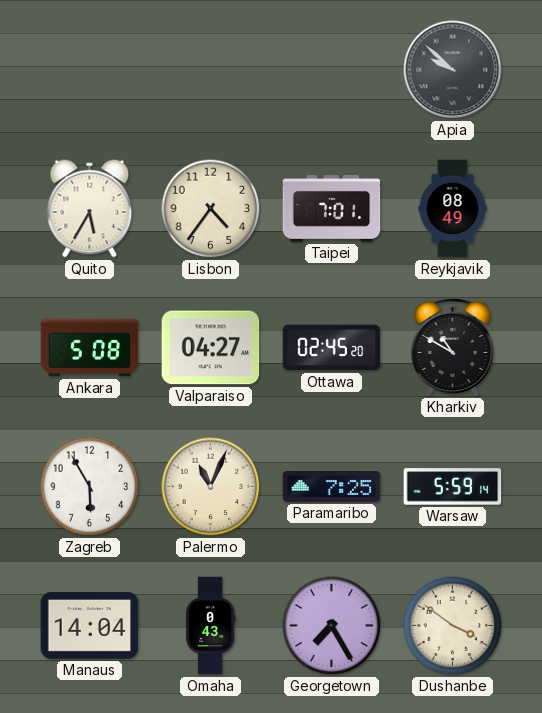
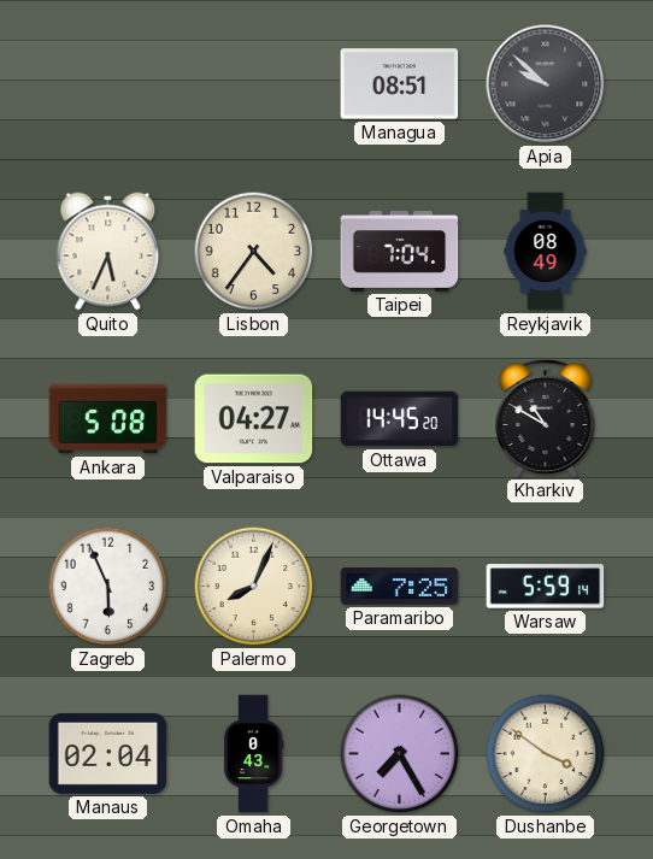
Managua: none -> 08:51 (400, 84)
Quito: 5:35 -> 5:34 (108, 252)
Taipei: 7:01 -> 7:04 (400, 252)
Ottawa: 02:45 -> 14:45 (400, 419)
Zagreb: 5:55 -> 5:56 (108, 587)
Palermo: 11:04 -> 8:04 (254, 587)
Manaus: 14:04 -> 02:04 (108, 753)
